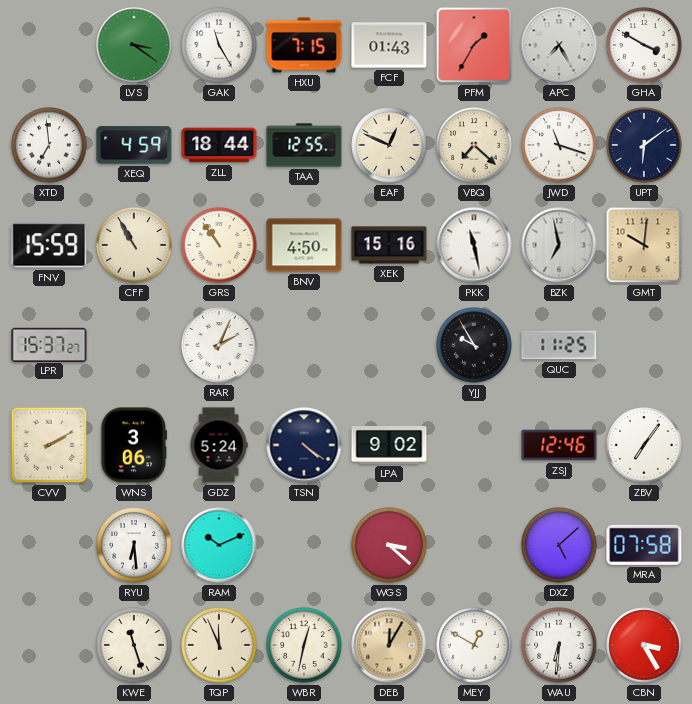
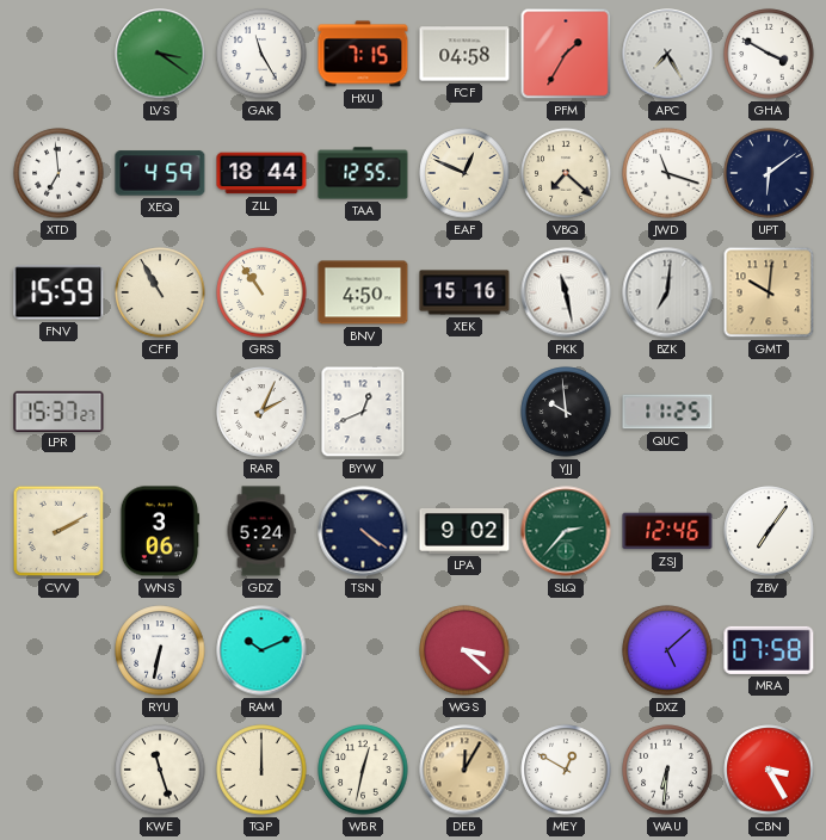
FCF: 01:43 -> 04:58 (464, 54)
BZK: 6:58 -> 7:01 (667, 292)
BYW: none -> 12:41 (363, 412)
YJJ: 9:55 -> 9:59 (566, 412)
SLQ: none -> 2:37 (566, 531)
RYU: 6:29 -> 6:32 (160, 650)
TQP: 11:56 -> 12:00 (261, 770)
